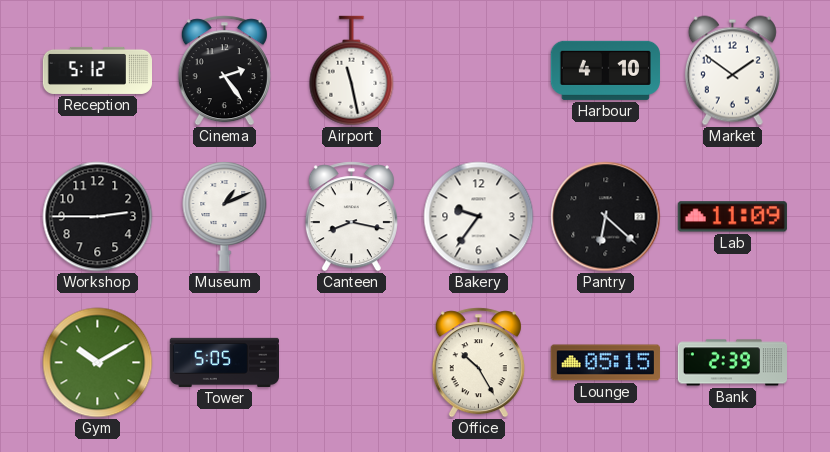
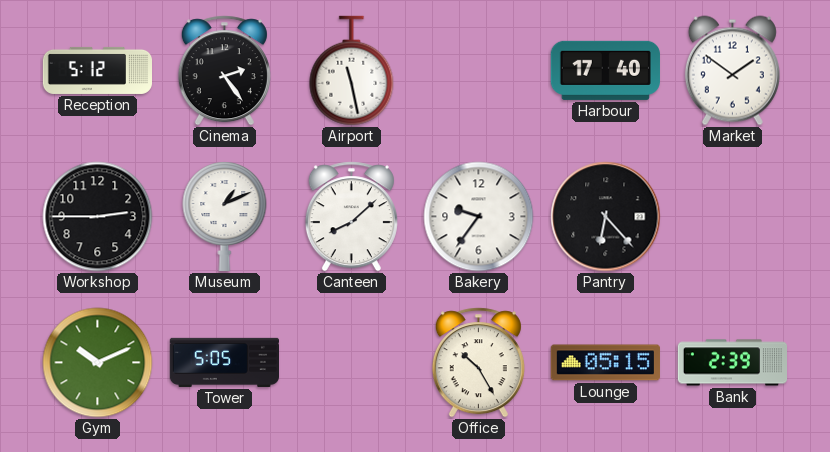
Harbour: 4:10 -> 17:40 (605, 70)
Canteen: 8:17 -> 8:08 (351, 217)
Pantry: 6:22 -> 6:23 (606, 217)
Lab: 11:09 -> none (732, 217)
Gym: 10:10 -> 10:11 (98, 363)
